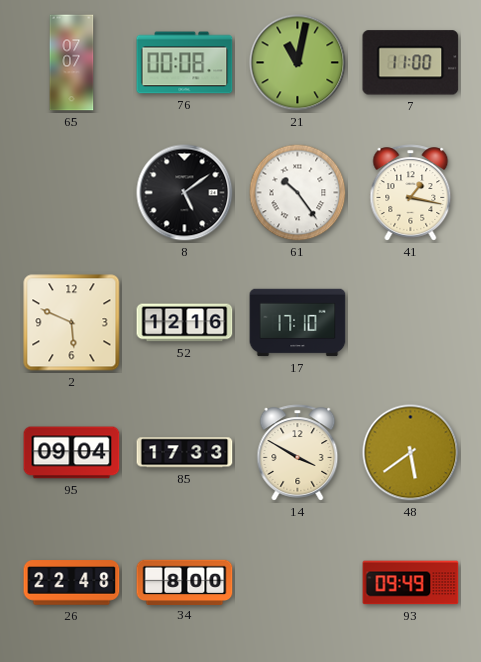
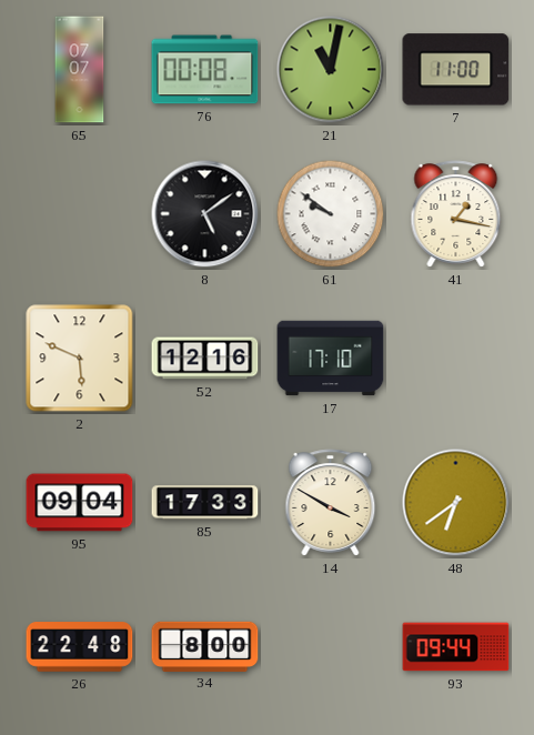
61: 10:24 -> 9:51 (331, 214)
48: 5:39 -> 6:39 (456, 503)
93: 09:49 -> 09:44 (456, 647)
